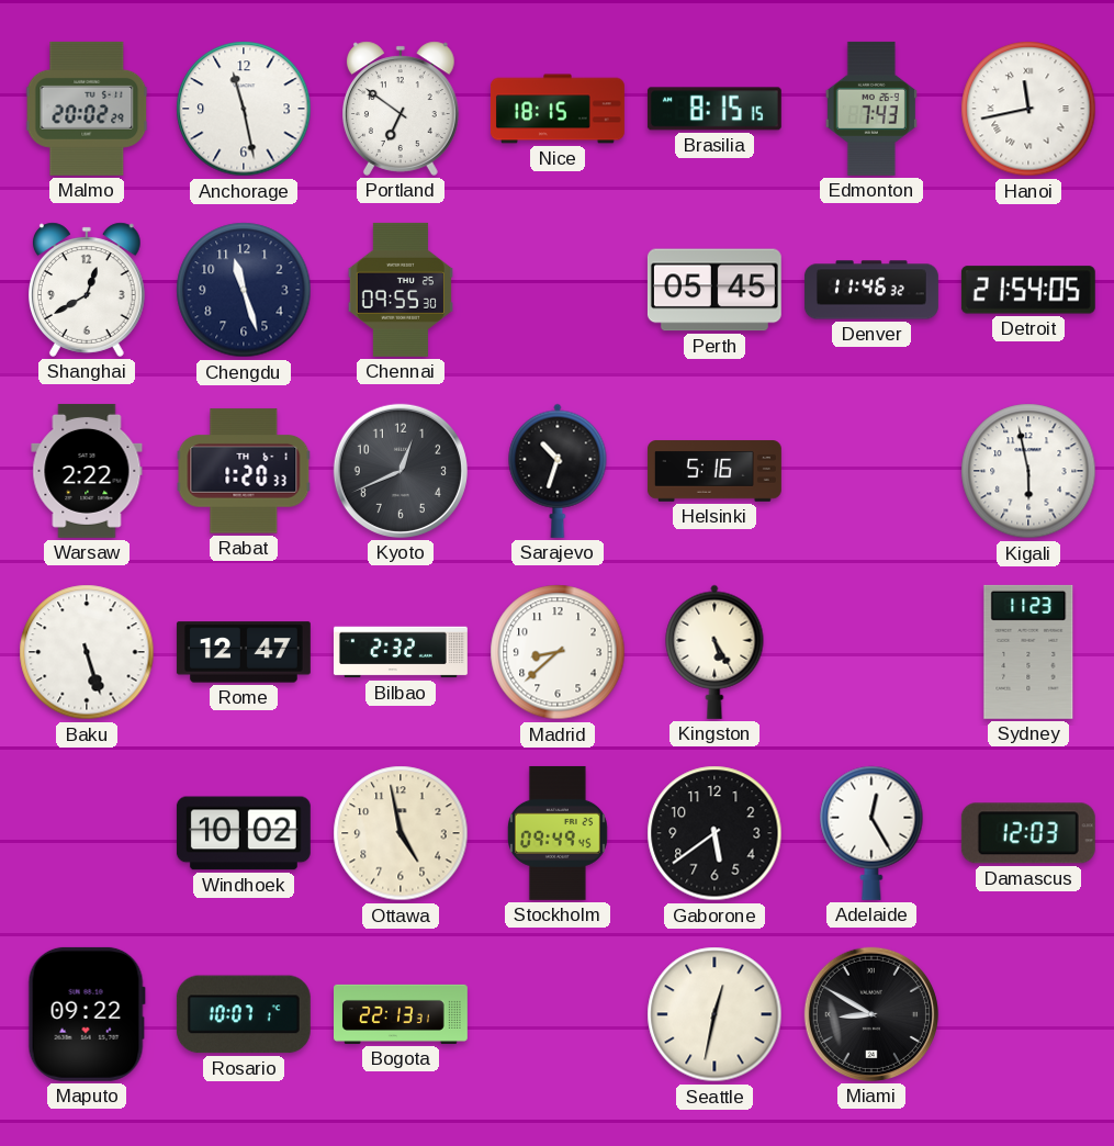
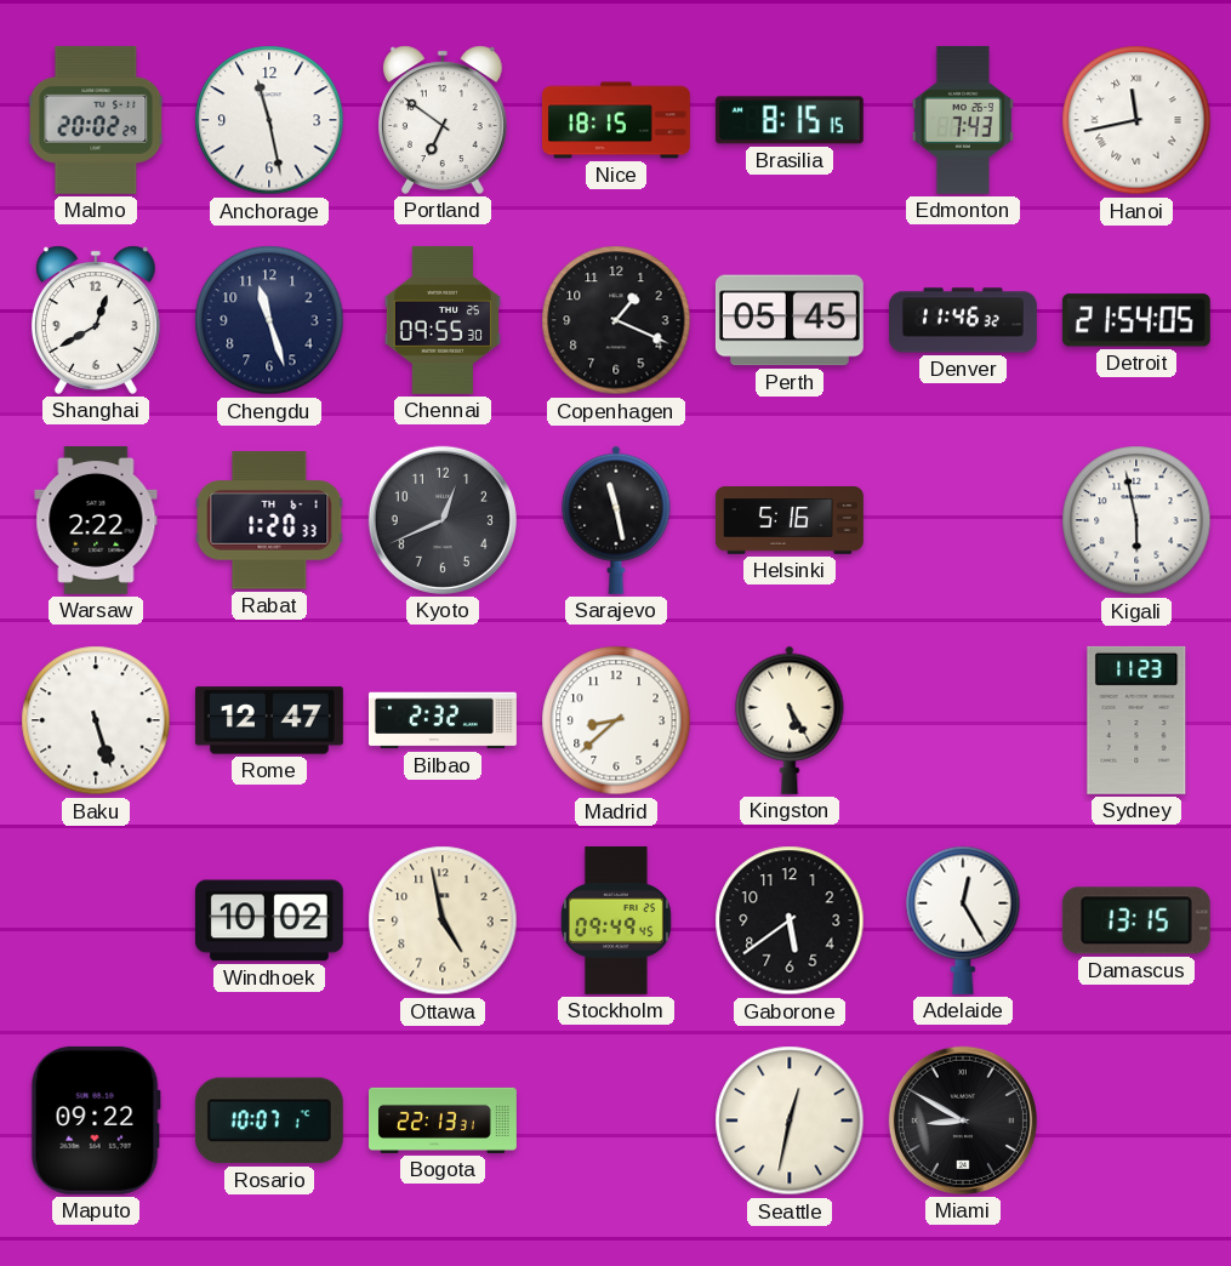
Copenhagen: none -> 1:19 (616, 320)
Sarajevo: 10:33 -> 11:28 (616, 520)
Damascus: 12:03 -> 13:15 (1136, 920)
